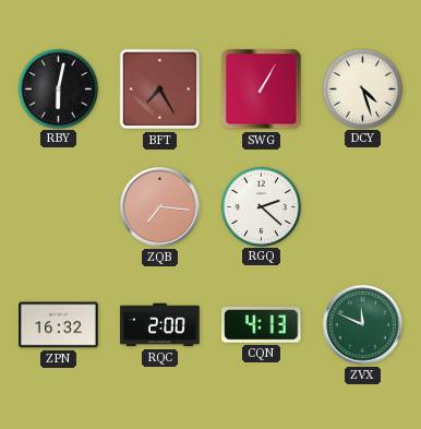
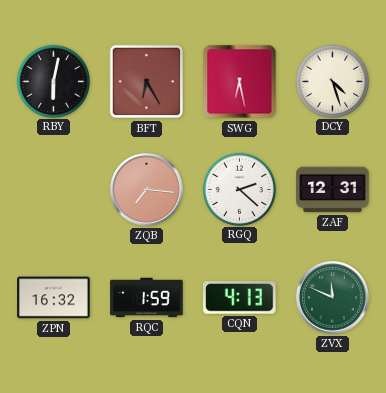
BFT: 7:25 -> 6:25 (147, 82)
SWG: 1:05 -> 6:28 (240, 82)
ZAF: none -> 12:31 (333, 190)
RQC: 2:00 -> 1:59 (147, 298)
